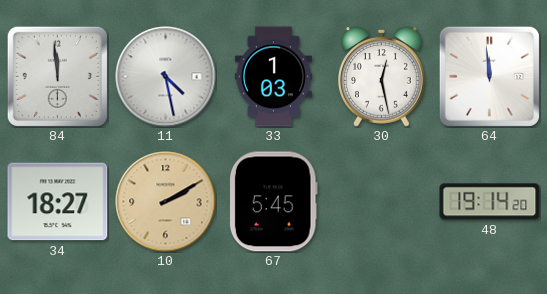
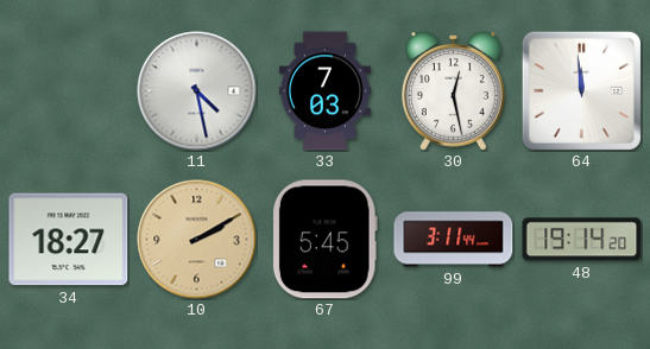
84: 11:59 -> none (57, 76)
33: 1:03 -> 7:03 (324, 91)
99: none -> 3:11 (454, 240)
